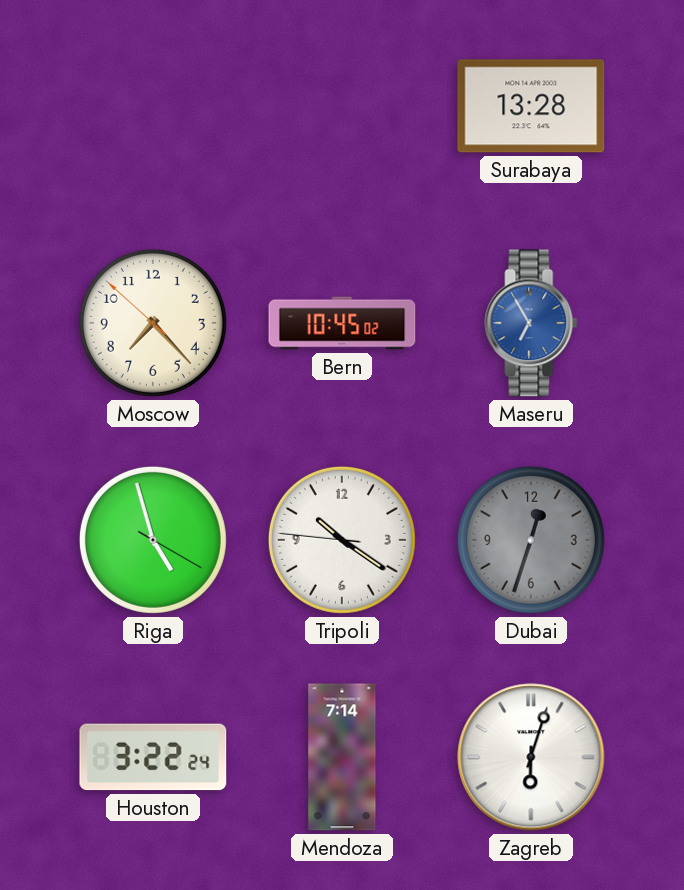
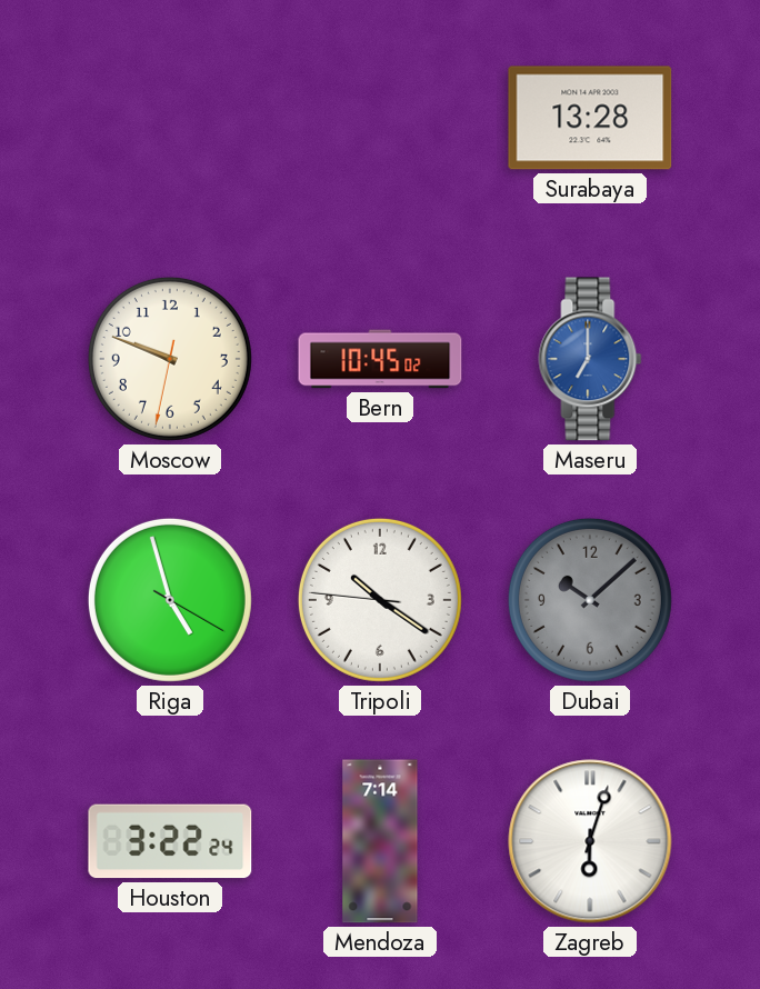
Moscow: 7:22 -> 9:48 (170, 359)
Maseru: 6:55 -> 7:00 (590, 359)
Dubai: 12:33 -> 10:08 (590, 600)
